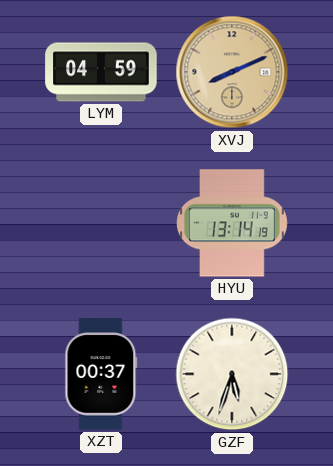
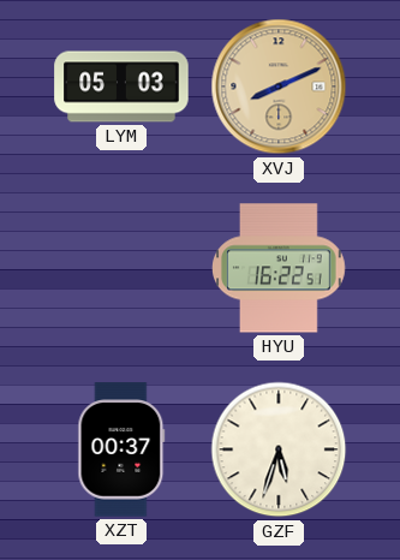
LYM: 04:59 -> 05:03 (121, 87)
HYU: 13:14 -> 16:22 (279, 268)
